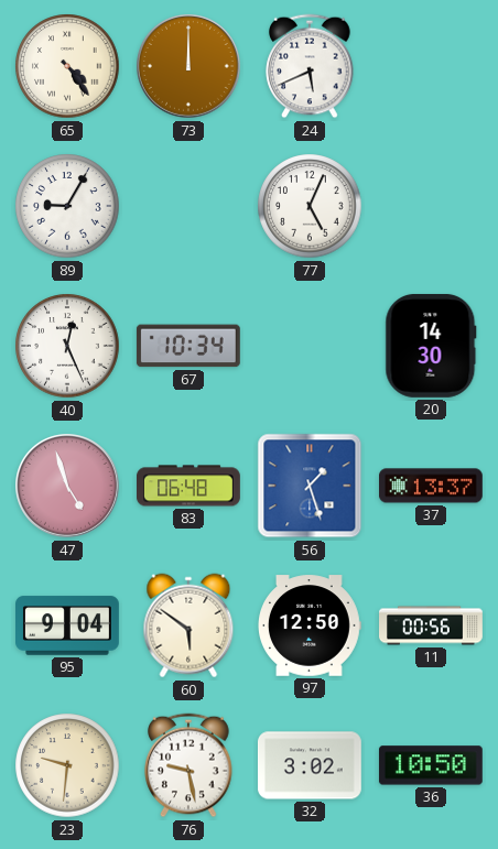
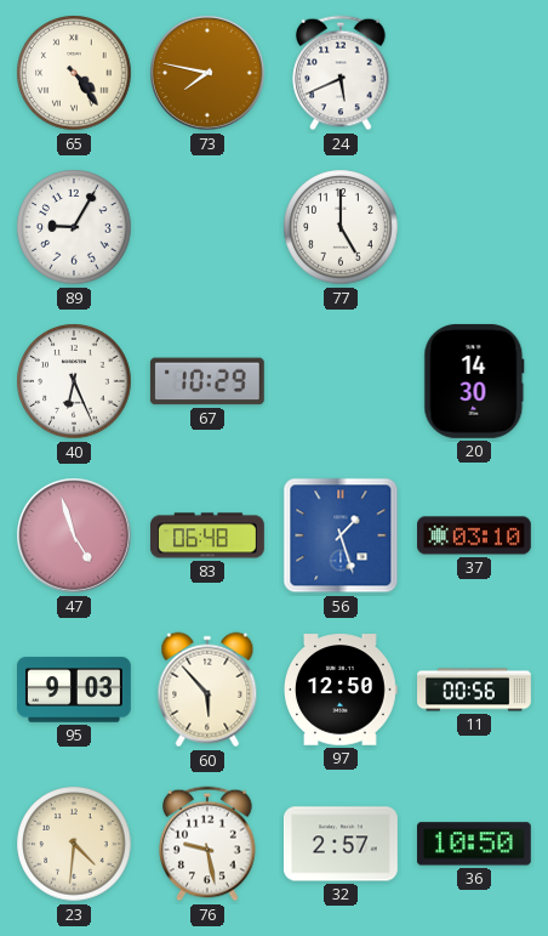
73: 12:00 -> 7:47 (209, 74)
77: 5:04 -> 5:00 (341, 227)
40: 12:26 -> 6:26 (74, 381)
67: 10:34 -> 10:29 (207, 381)
37: 13:37 -> 03:10 (475, 535)
95: 9:04 -> 9:03 (75, 690)
60: 5:51 -> 5:53 (207, 690)
23: 9:31 -> 4:31 (74, 844)
32: 3:02 -> 2:57 (341, 844)
